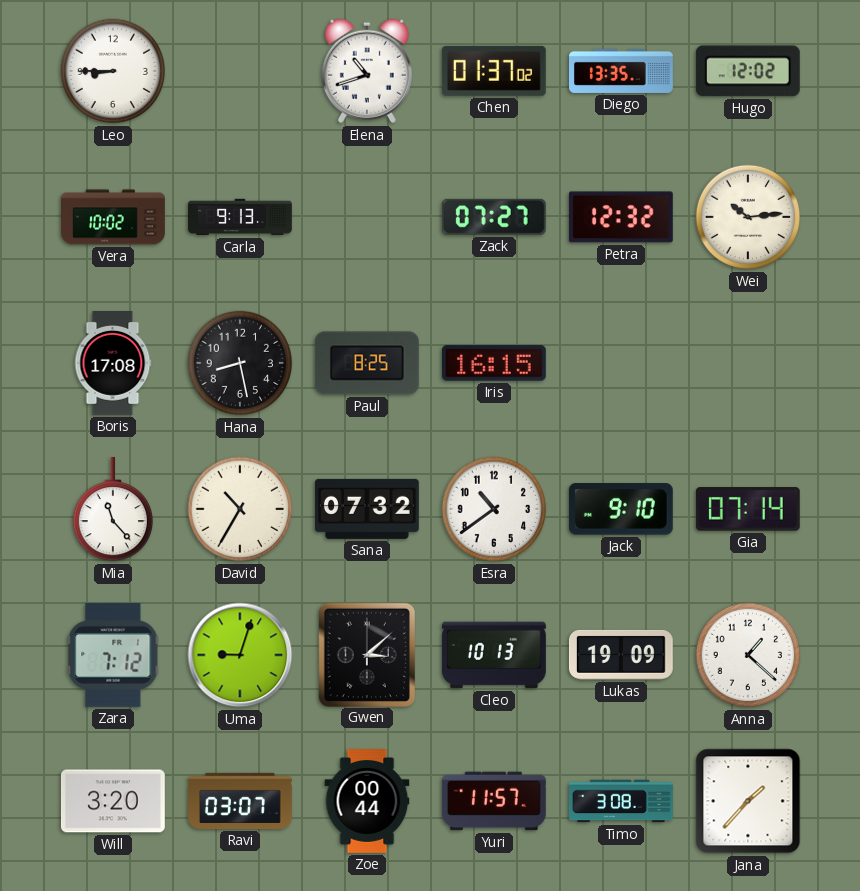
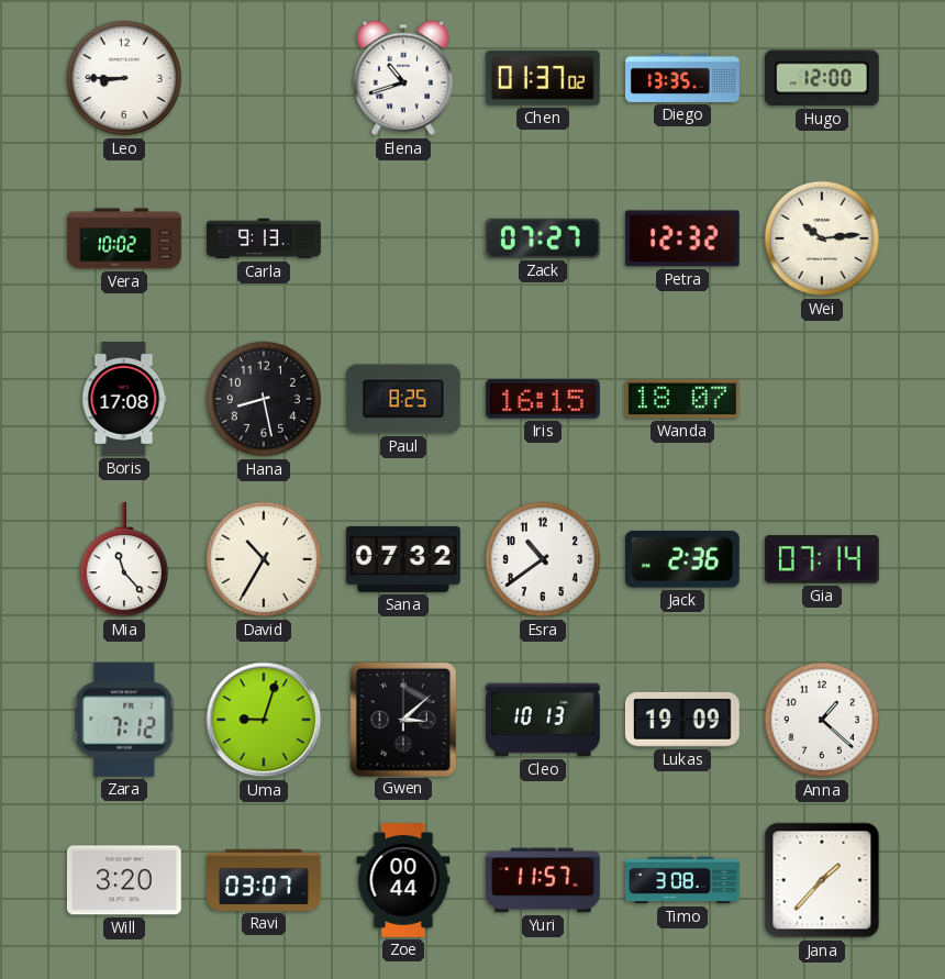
Hugo: 12:02 -> 12:00 (822, 78)
Wanda: none -> 18:07 (682, 399)
Jack: 9:10 -> 2:36 (682, 559)
